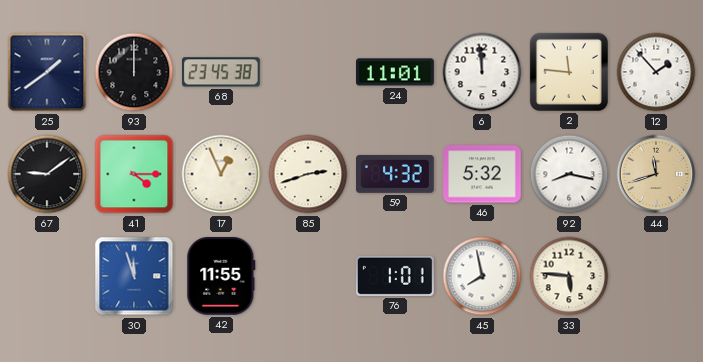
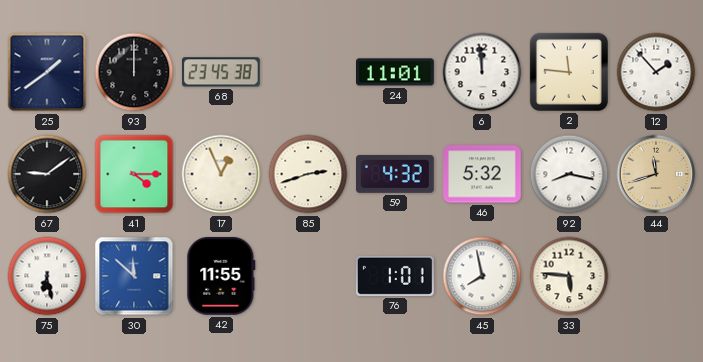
75: none -> 6:28 (47, 276)
30: 11:57 -> 11:52 (134, 276)
